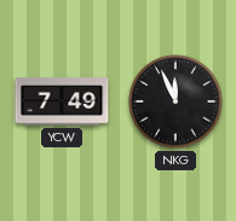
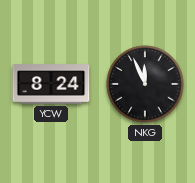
YCW: 7:49 -> 8:24 (51, 84)
